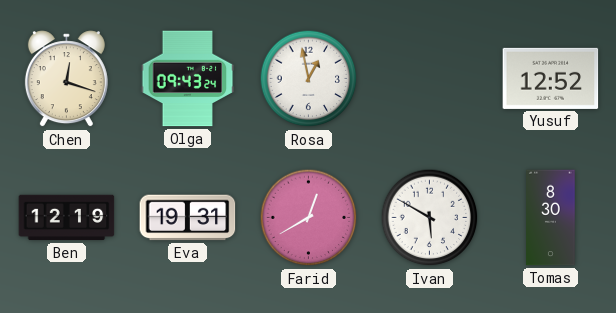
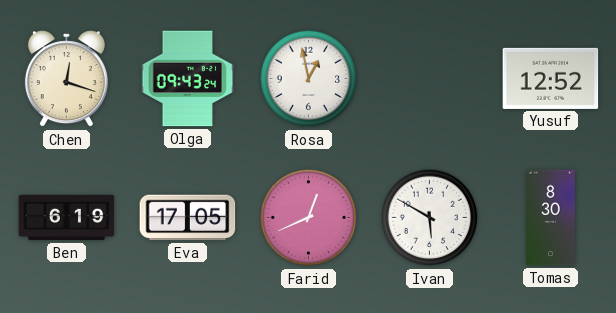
Ben: 12:19 -> 6:19 (67, 218)
Eva: 19:31 -> 17:05 (188, 218)
Farid: 12:40 -> 12:41 (309, 218)
